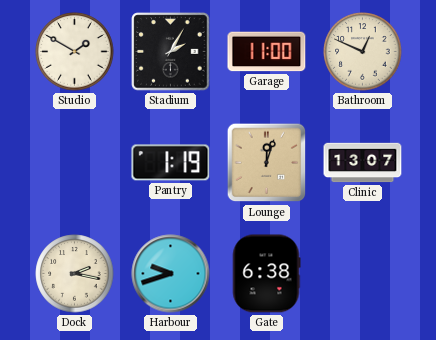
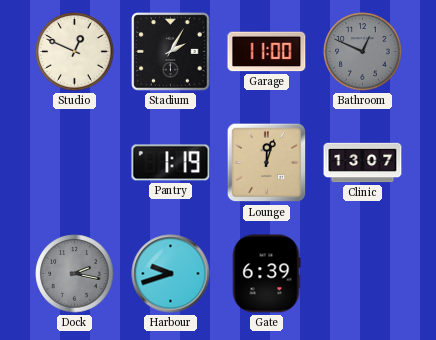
Studio: 1:50 -> 12:49 (75, 52)
Bathroom dial: cream -> grey (363, 52)
Dock dial: cream -> grey (75, 274)
Gate: 6:38 -> 6:39 (266, 274)
